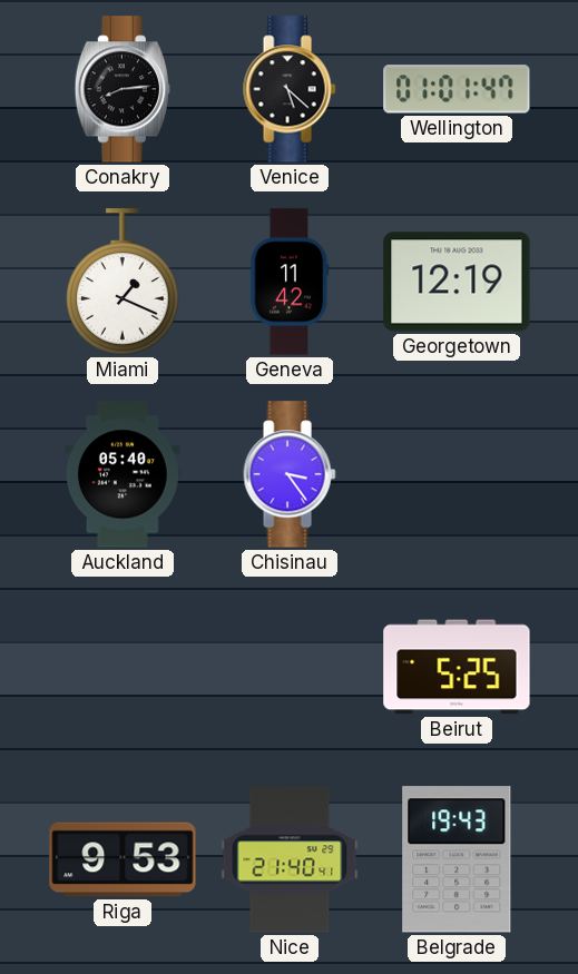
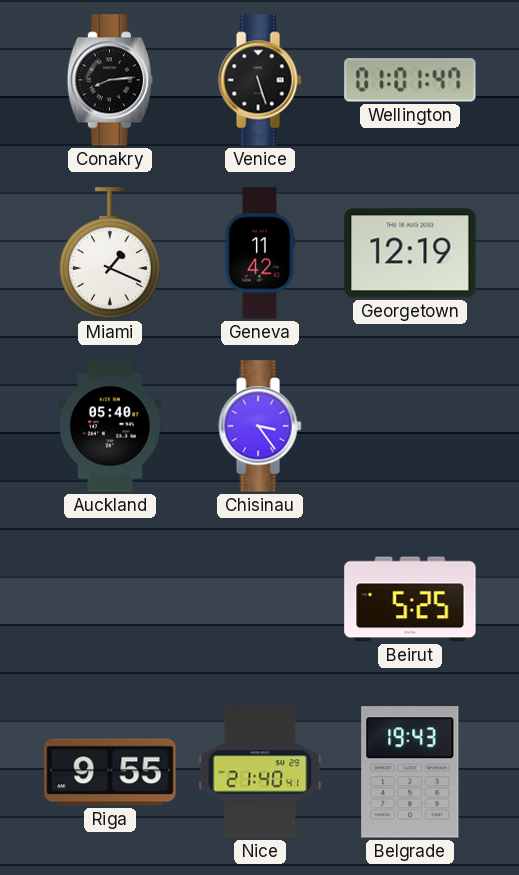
Venice: 5:22 -> 5:27 (260, 80)
Riga: 9:53 -> 9:55 (110, 772)
